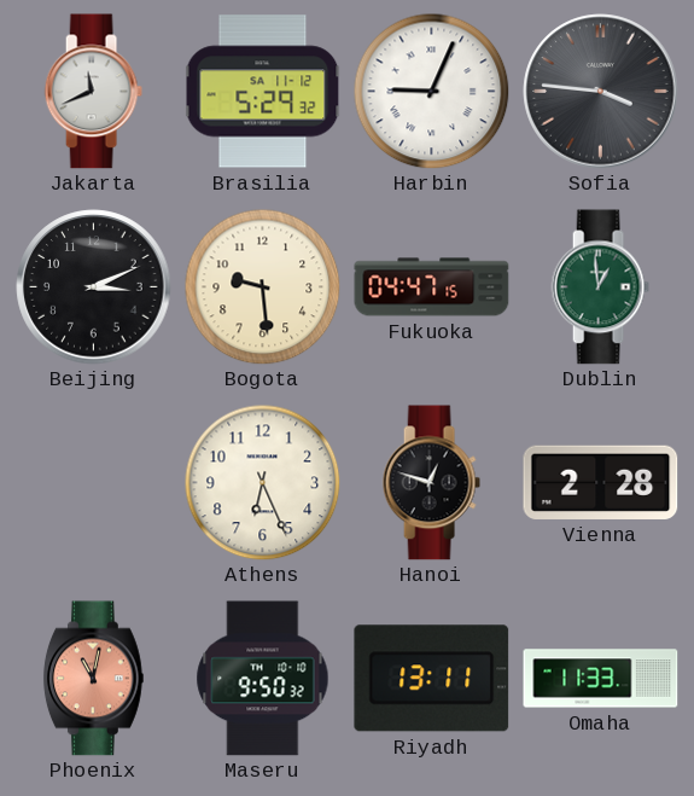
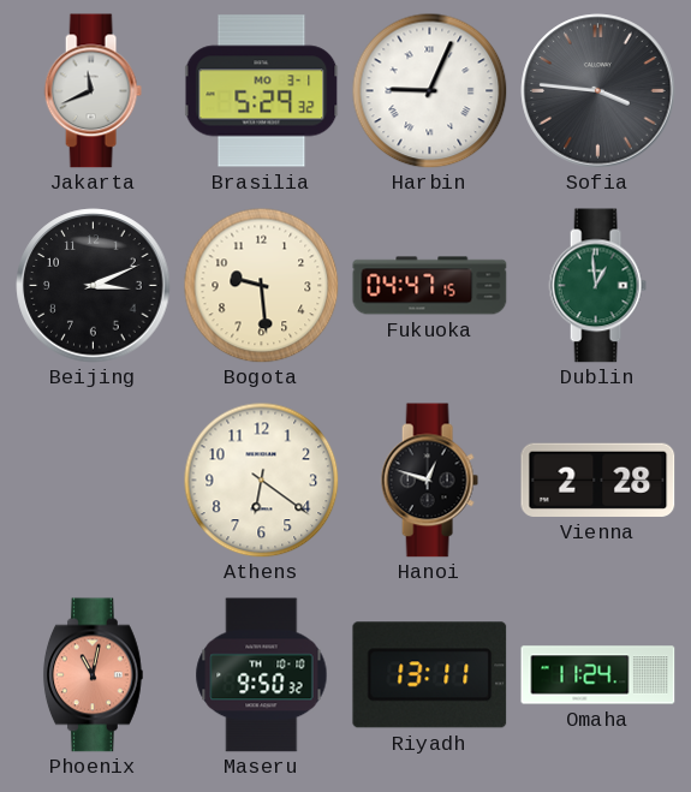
Brasilia date: SA 11-12 -> MO 3-1 (262, 91)
Athens: 6:26 -> 6:21 (261, 480)
Omaha: 11:33 -> 11:24 (598, 675)
